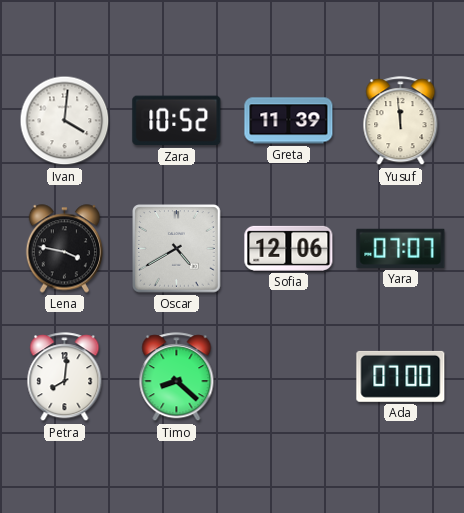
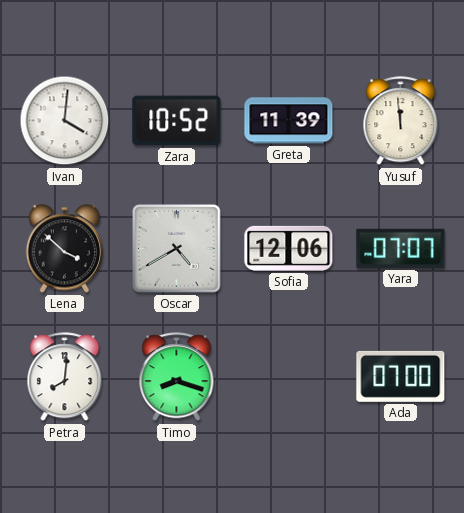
Lena: 3:47 -> 3:52 (64, 249)
Timo: 8:22 -> 8:18 (177, 377)
